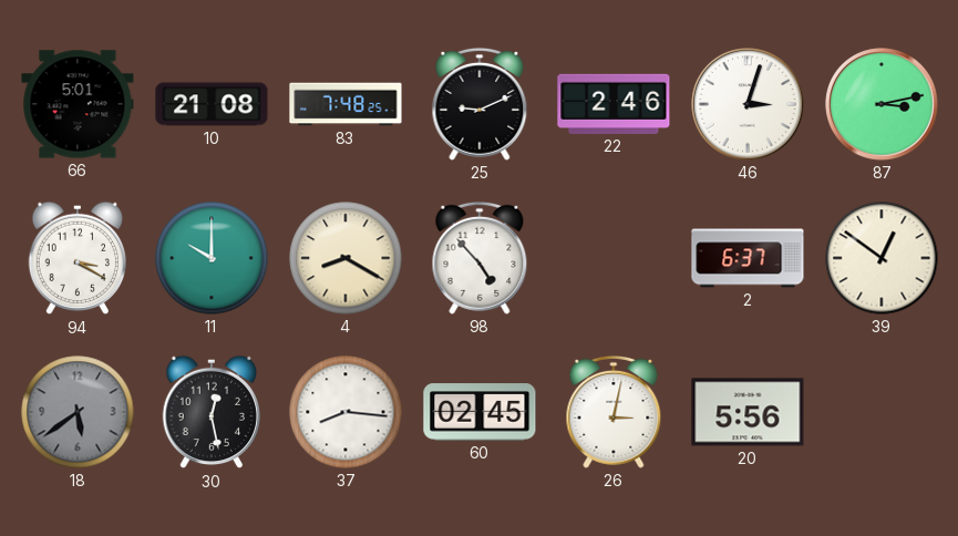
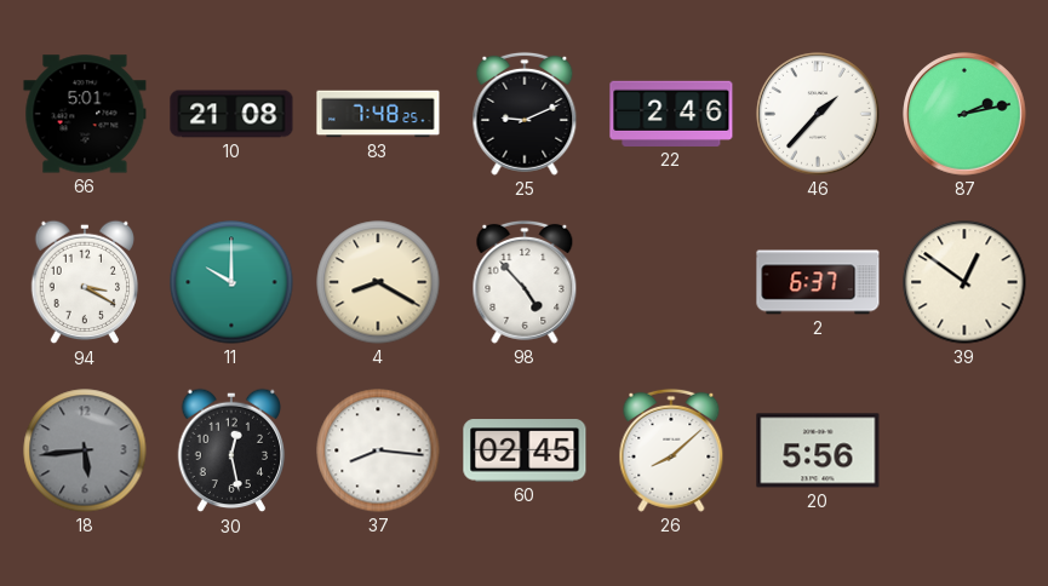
46: 3:03 -> 1:37 (818, 114)
87: 3:13 -> 2:13 (964, 114)
18: 5:39 -> 5:44 (85, 450)
26: 3:02 -> 8:08 (671, 450)
